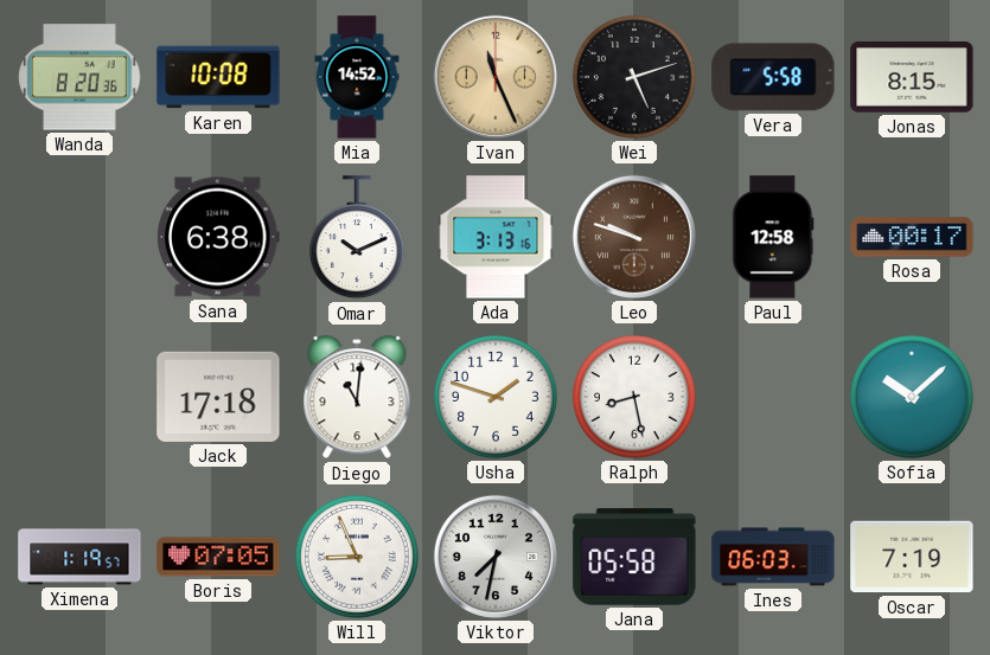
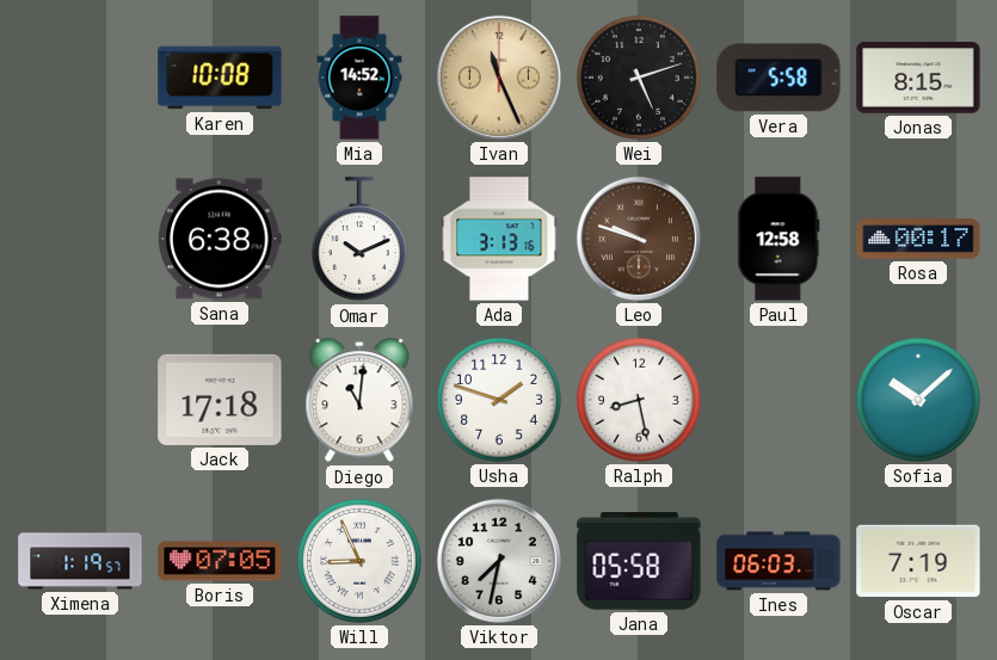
Wanda: 8:20 -> none (79, 77)
